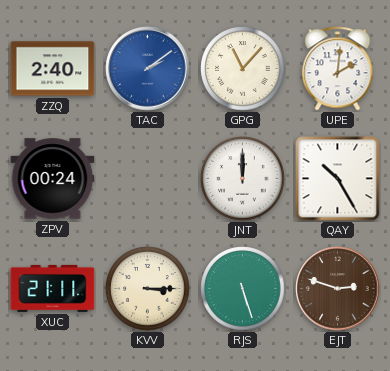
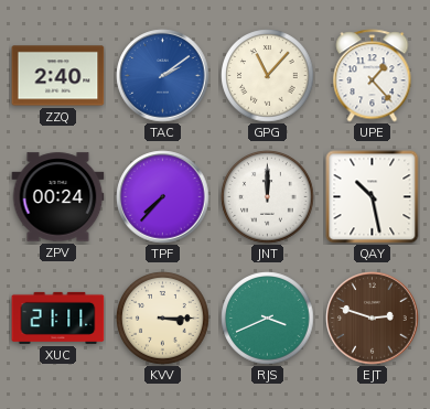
UPE: 2:01 -> 1:23 (373, 76)
TPF: none -> 7:37 (163, 197)
QAY: 10:25 -> 10:28 (373, 197)
RJS: 5:27 -> 3:41 (268, 319)
